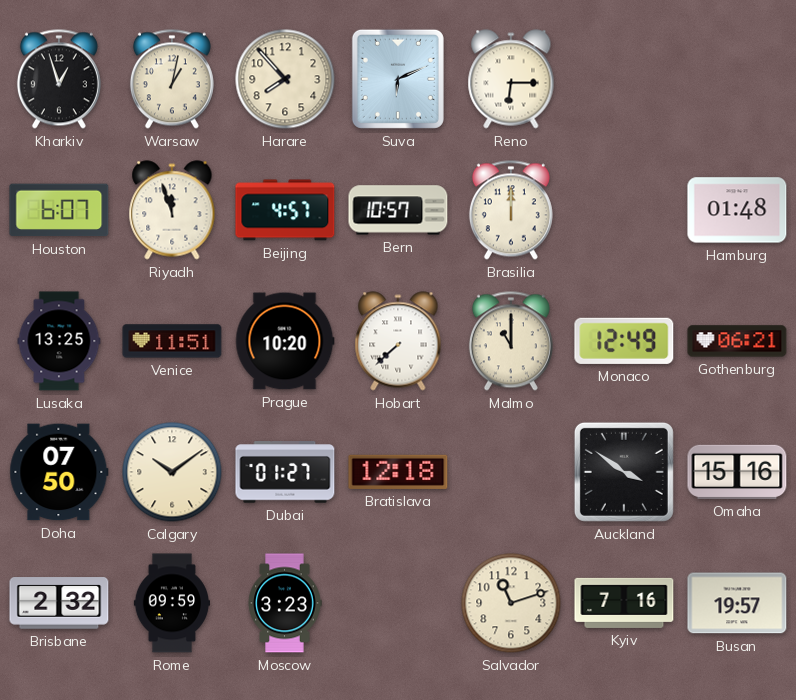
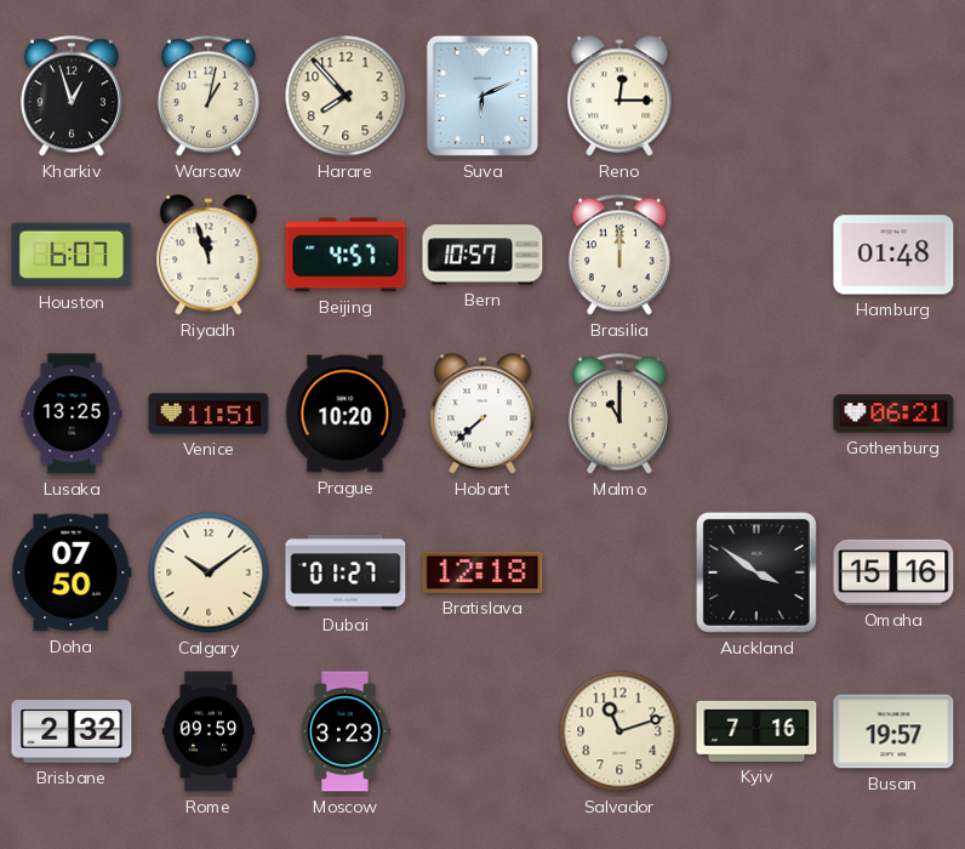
Reno: 6:15 -> 12:15 (619, 96)
Monaco: 12:49 -> none (624, 341)
